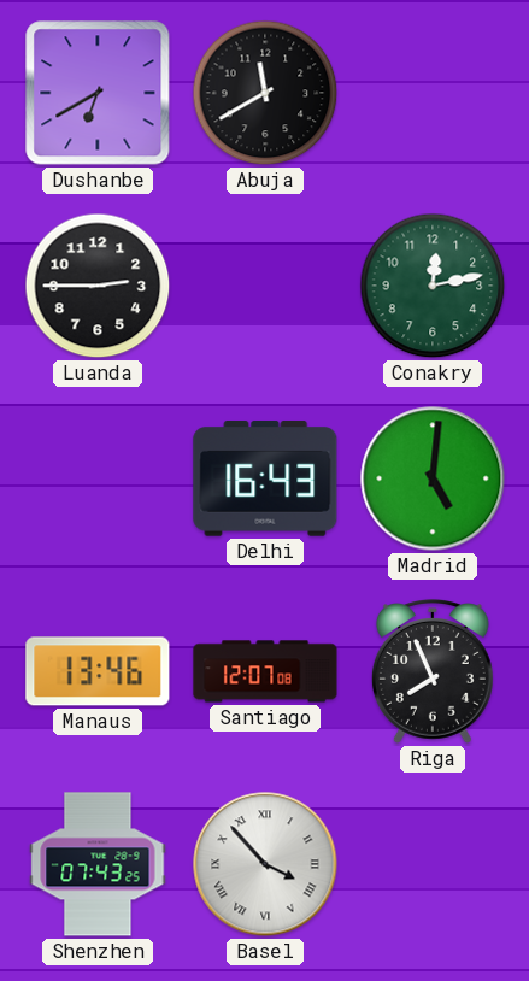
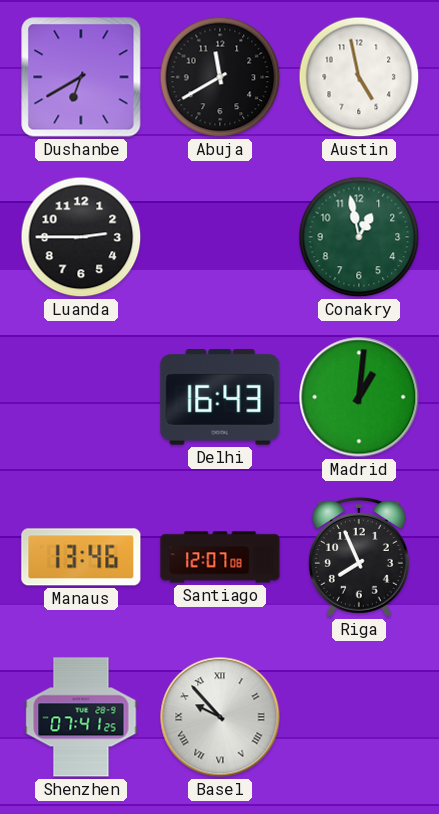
Austin: none -> 4:58 (359, 77)
Conakry: 12:13 -> 12:58 (359, 237)
Madrid: 5:01 -> 1:01 (359, 397)
Shenzhen: 07:43 -> 07:41 (81, 717)
Basel: 3:53 -> 9:53 (220, 717)
